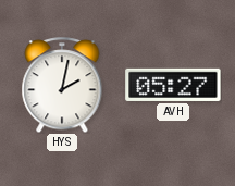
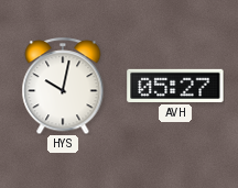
HYS: 2:02 -> 10:02 (63, 86)
